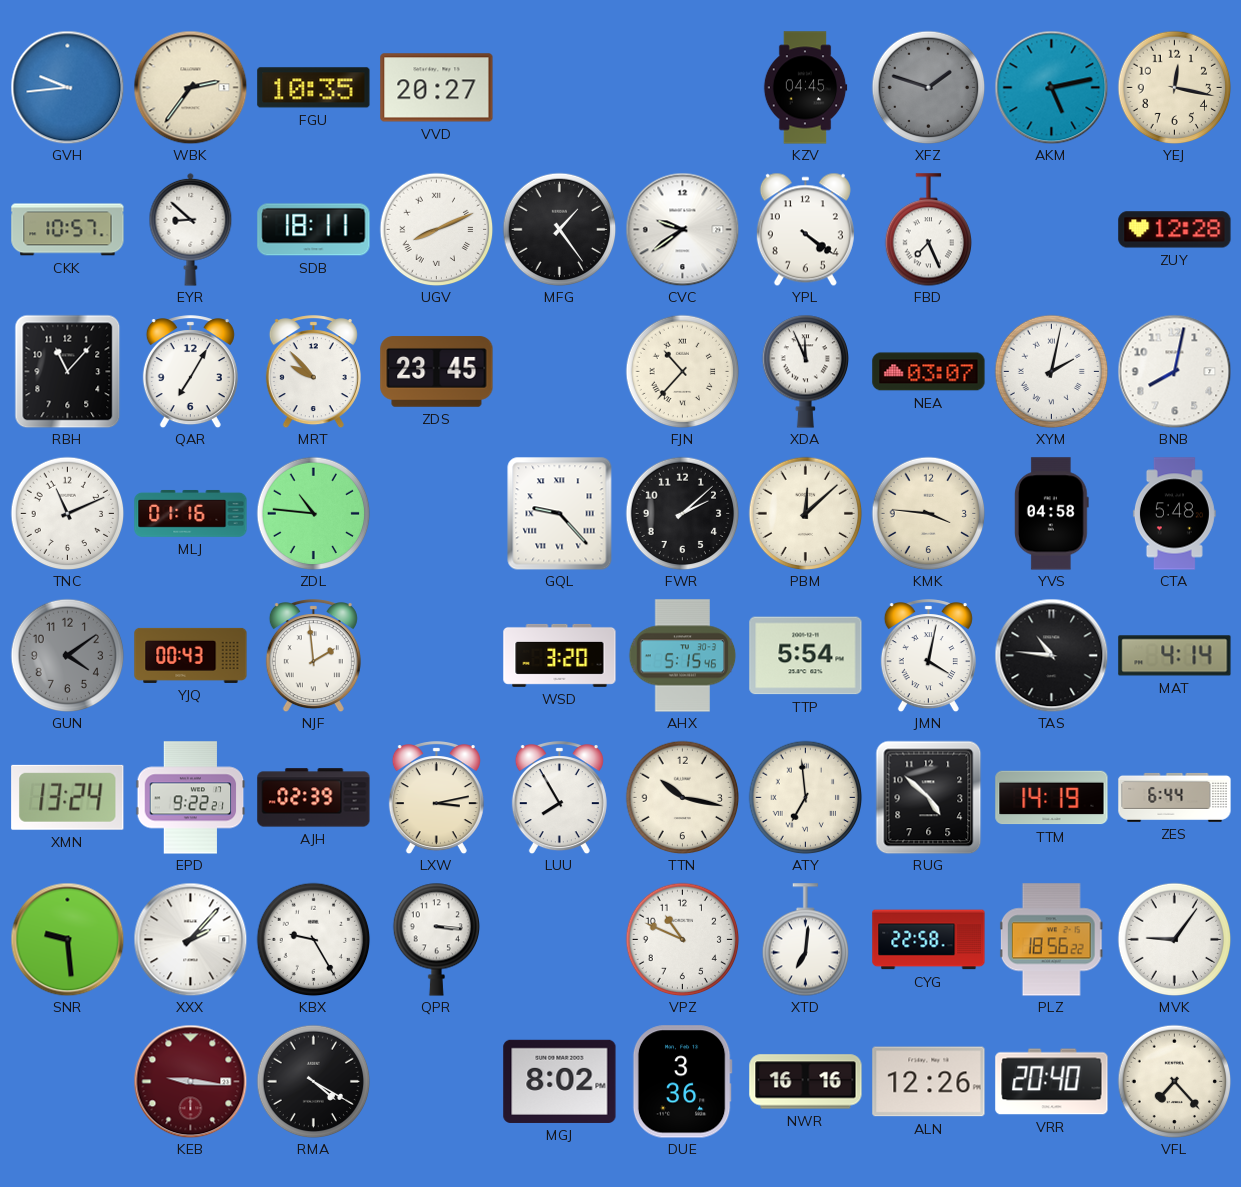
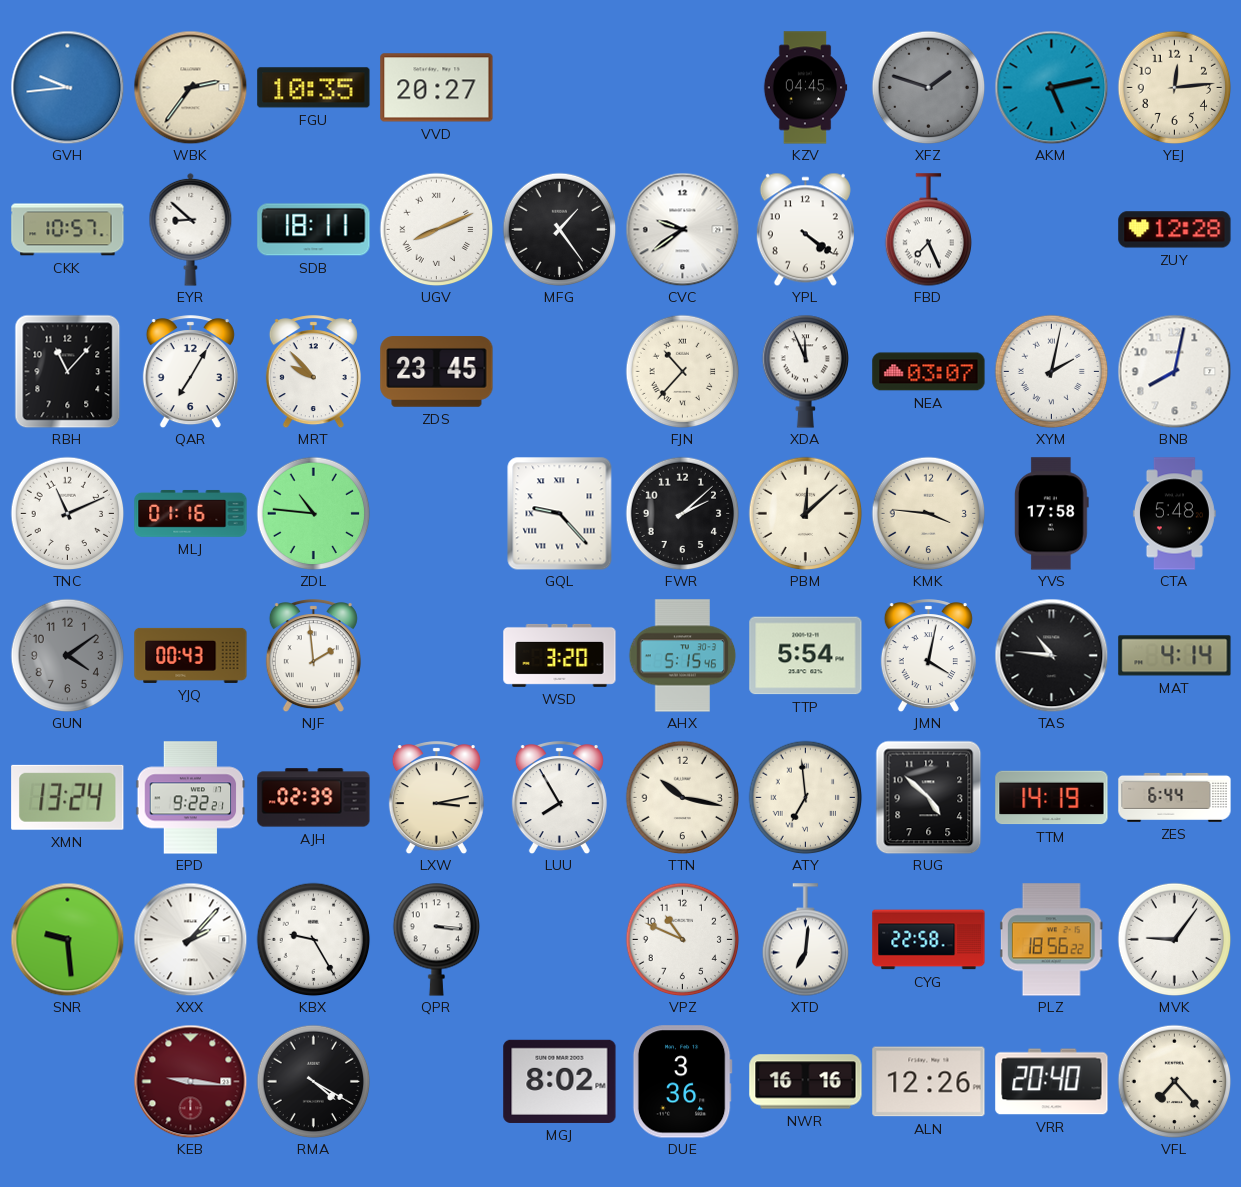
YEJ: 12:17 -> 12:14 (1174, 87)
YVS: 04:58 -> 17:58 (1051, 514)
